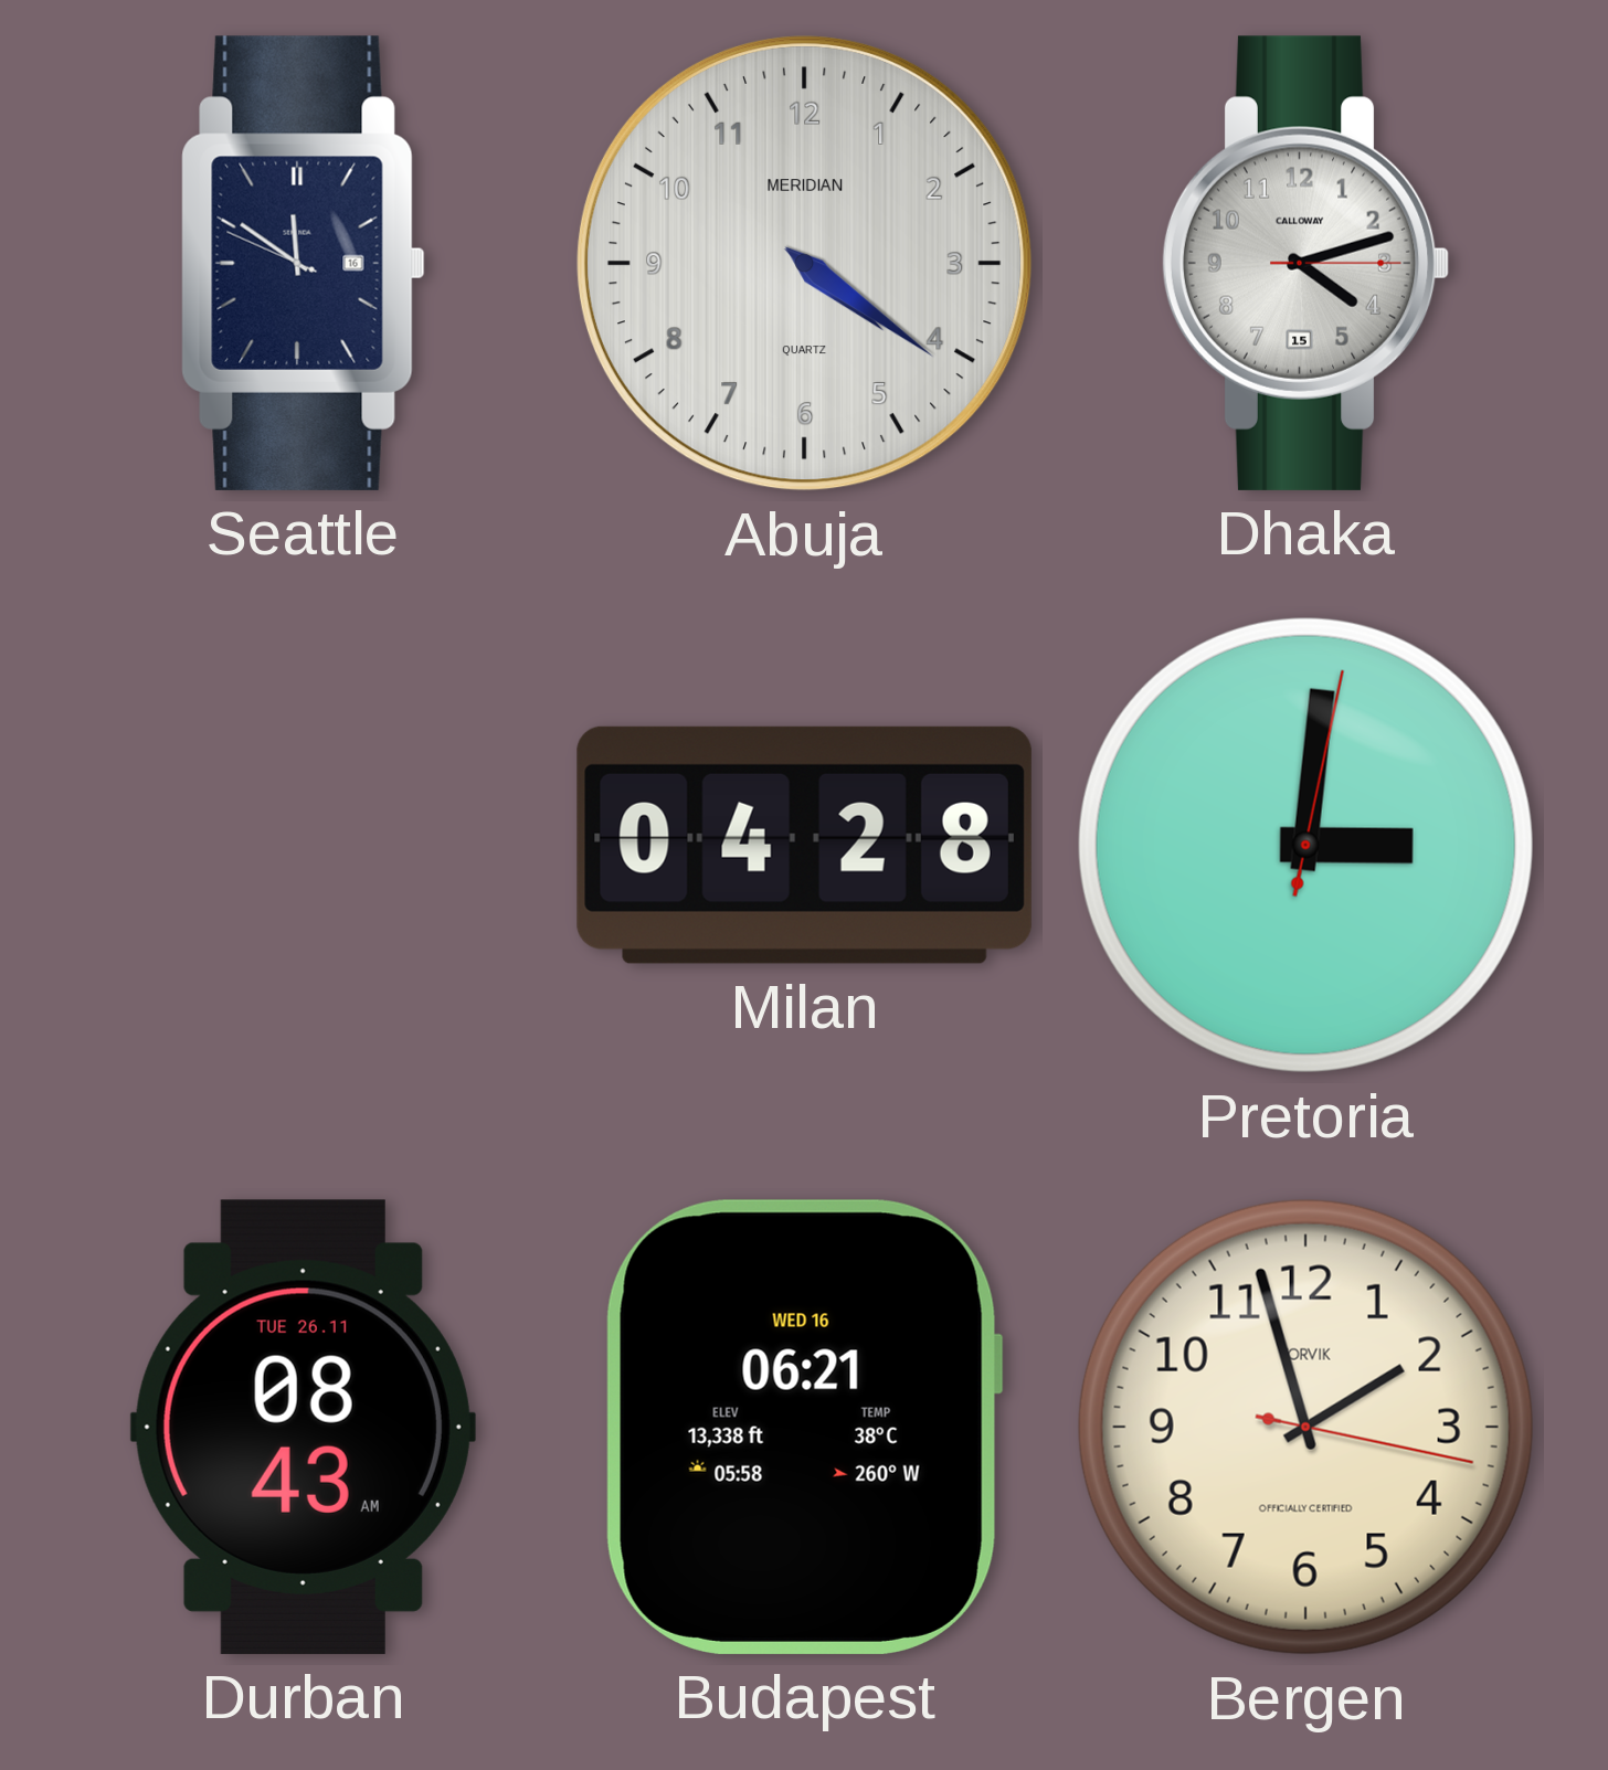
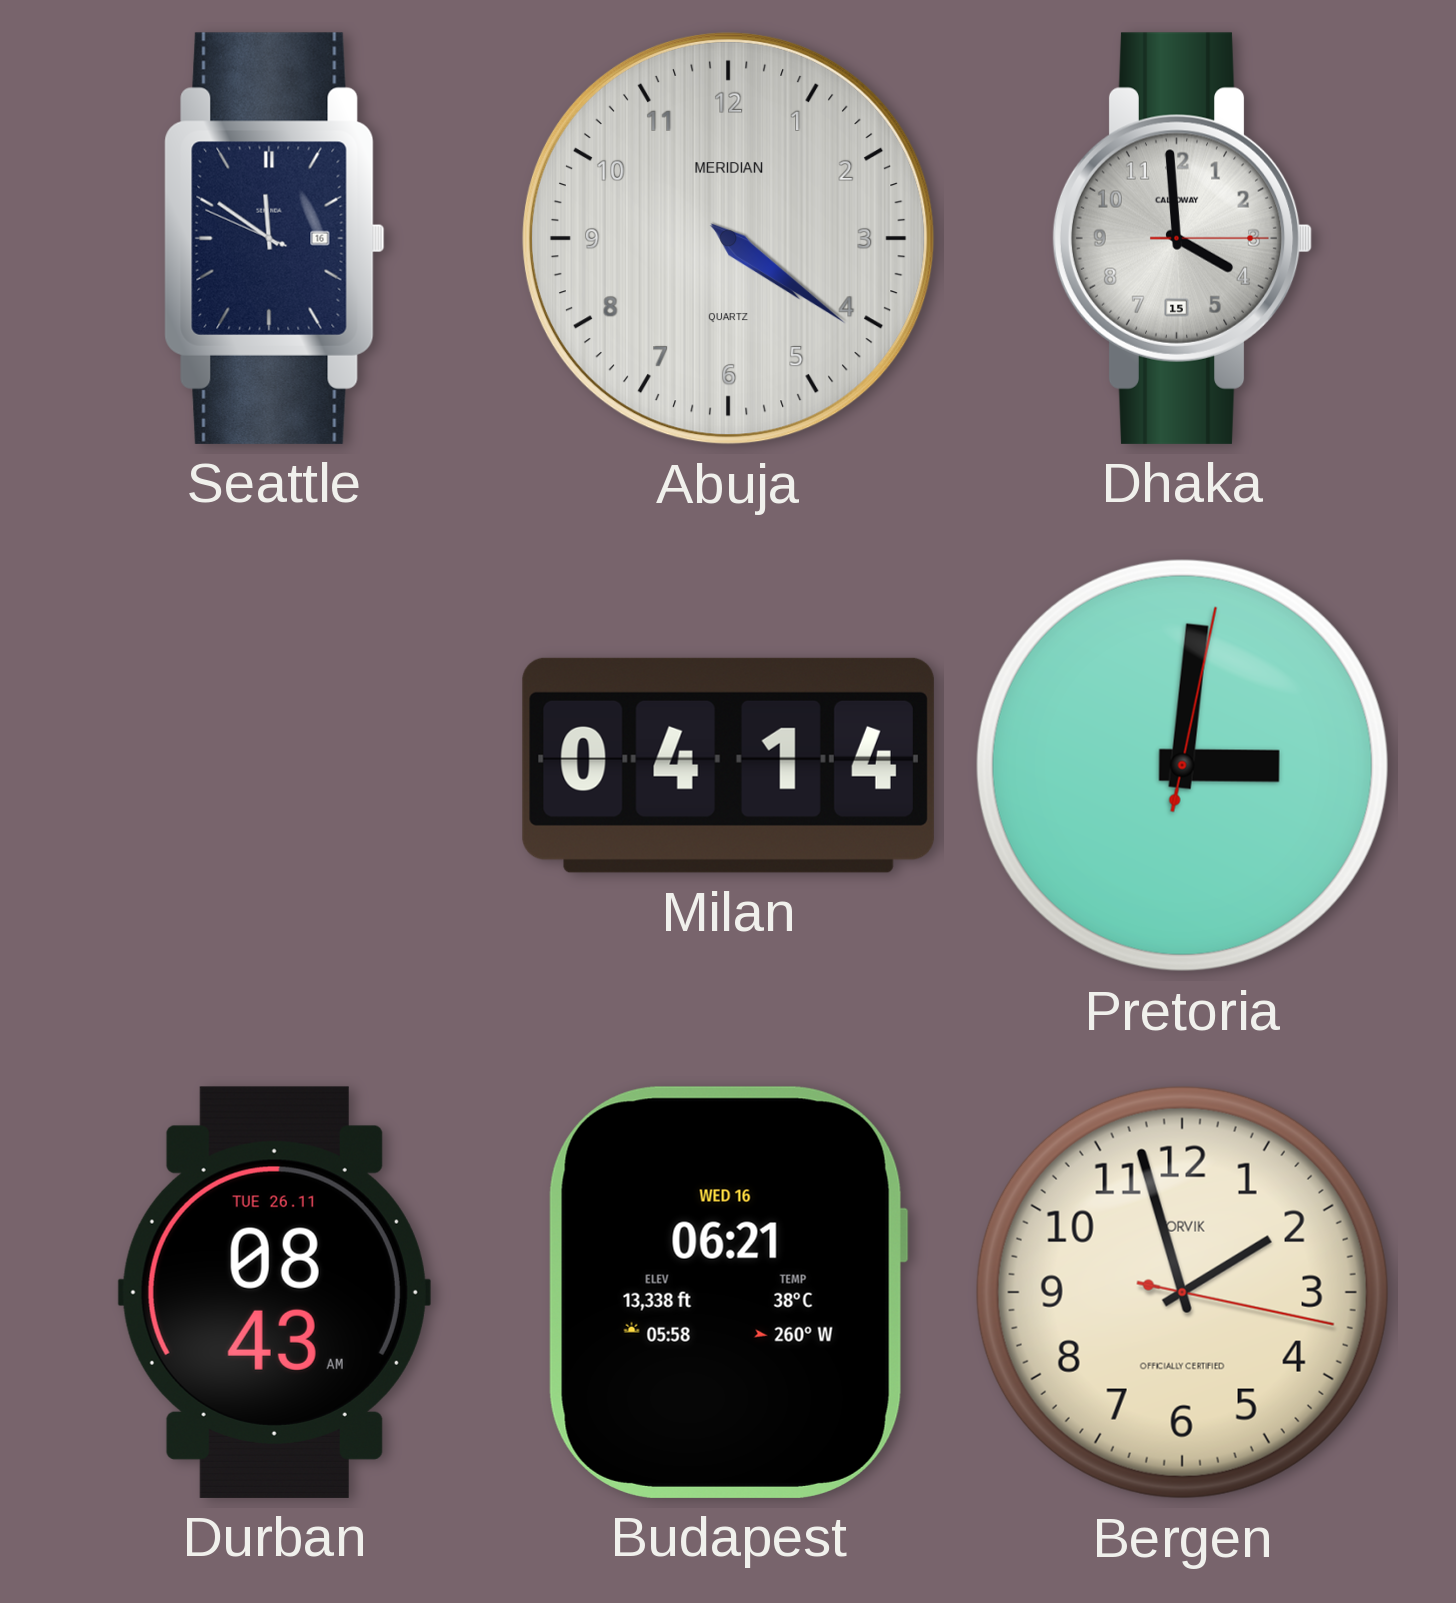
Dhaka: 4:12 -> 3:59 (1182, 238)
Milan: 04:28 -> 04:14 (728, 765)
